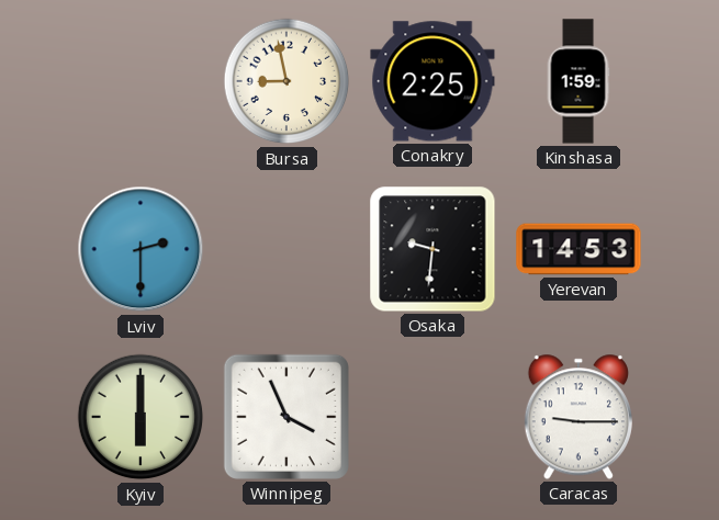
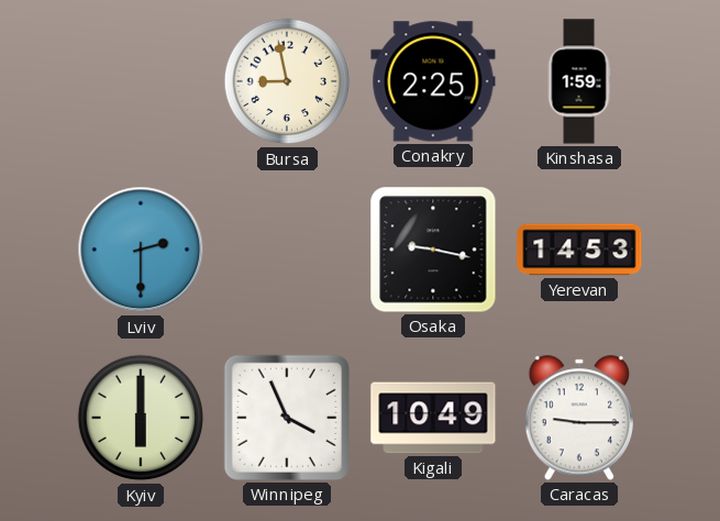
Osaka: 9:31 -> 9:17 (433, 250)
Kigali: none -> 10:49 (433, 418)
